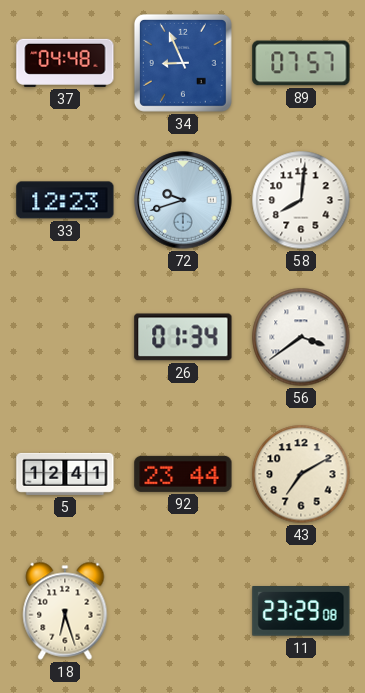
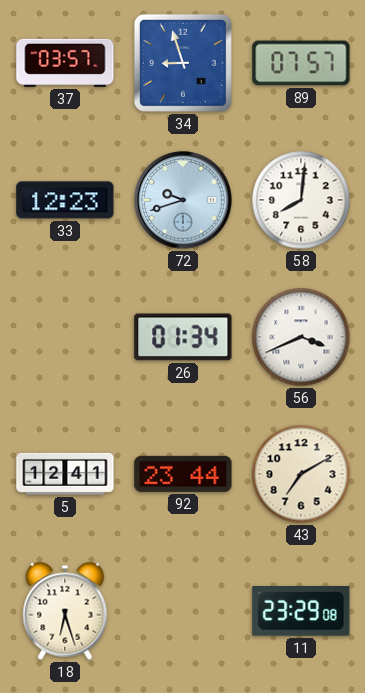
37: 04:48 -> 03:57 (65, 63)
34: 8:56 -> 8:57 (183, 63)
56: 3:39 -> 3:41 (301, 337)
